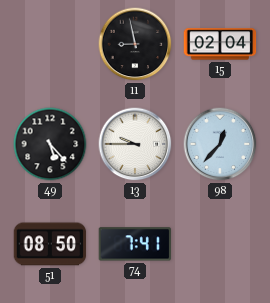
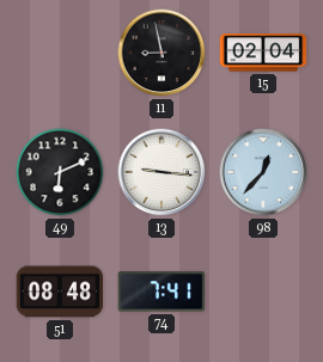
49: 5:23 -> 6:11 (60, 172)
13: 9:45 -> 9:16 (161, 172)
51: 08:50 -> 08:48 (60, 292)
